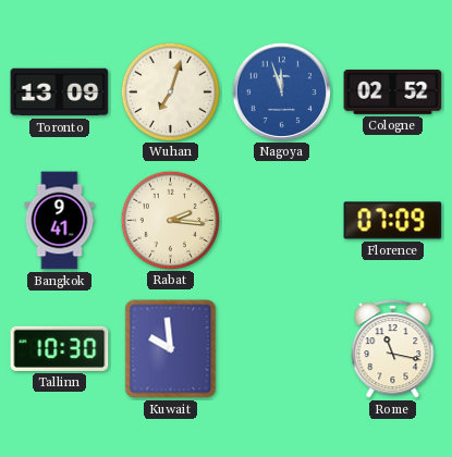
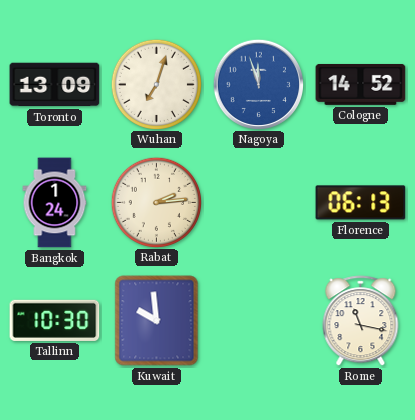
Cologne: 02:52 -> 14:52 (361, 84)
Bangkok: 9:41 -> 1:24 (55, 203)
Rabat: 2:16 -> 2:14 (156, 202)
Florence: 07:09 -> 06:13 (361, 203)
